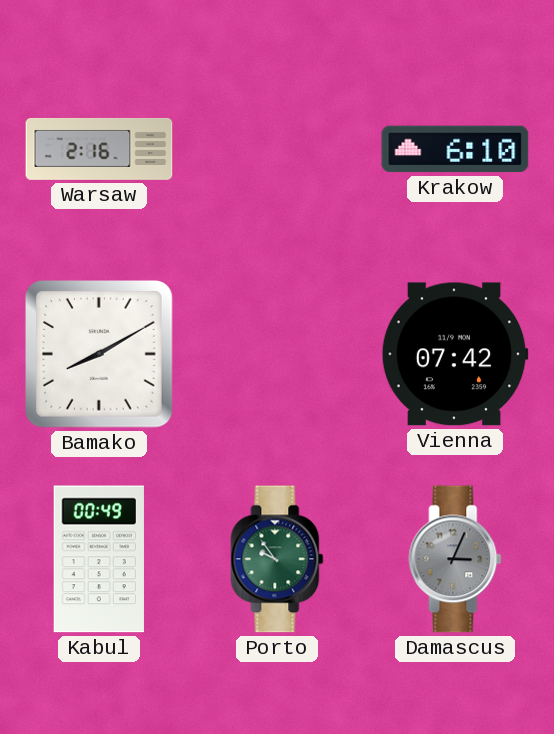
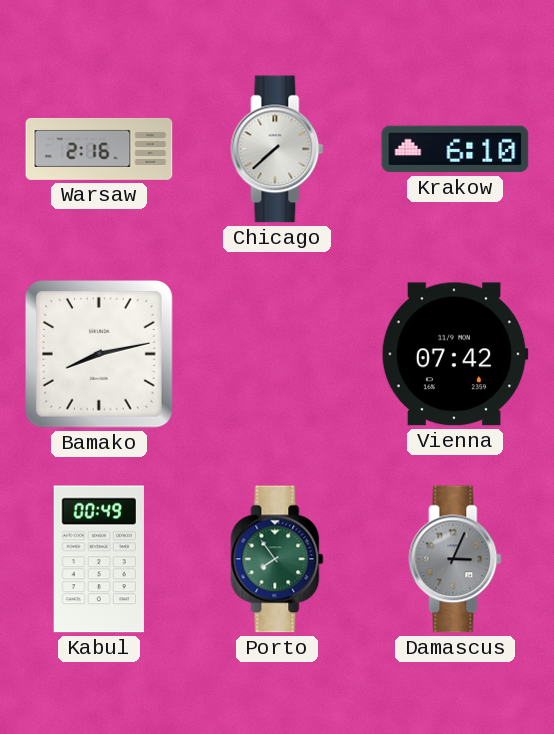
Chicago: none -> 7:38 (277, 149)
Bamako: 8:10 -> 8:13 (100, 355)
Porto: 9:54 -> 7:54 (277, 559)
